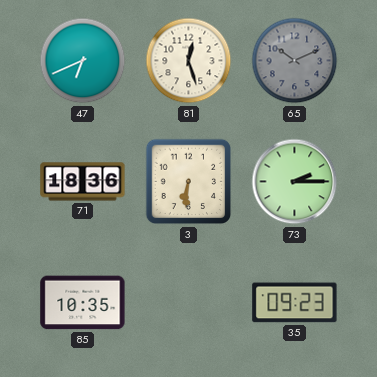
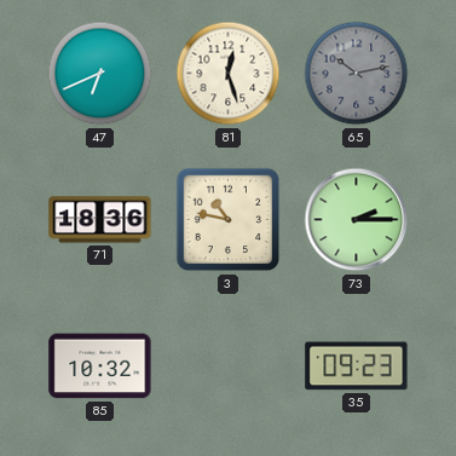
65: 10:11 -> 10:13 (357, 74)
3: 6:31 -> 10:47 (229, 220)
85: 10:35 -> 10:32 (100, 366)
